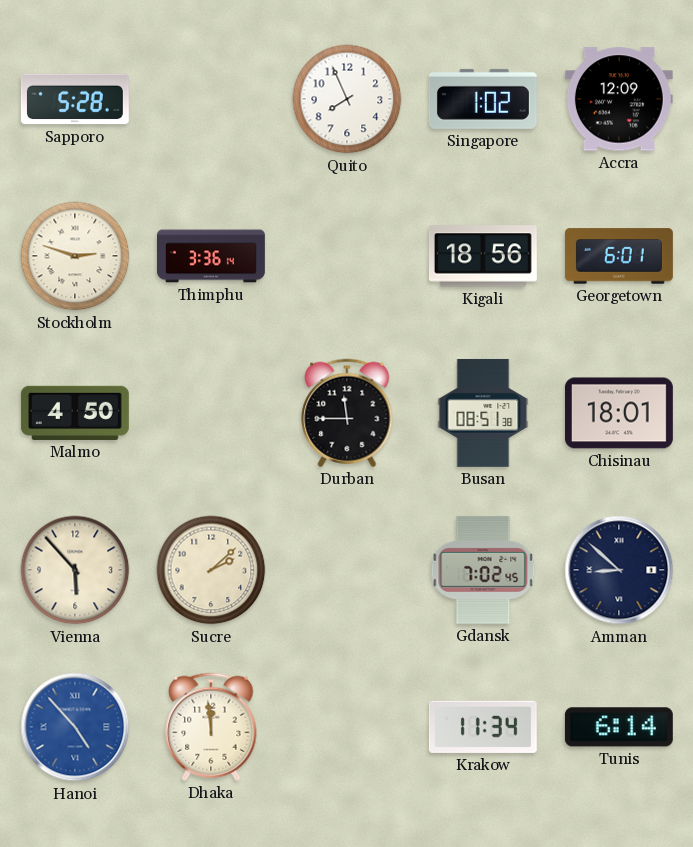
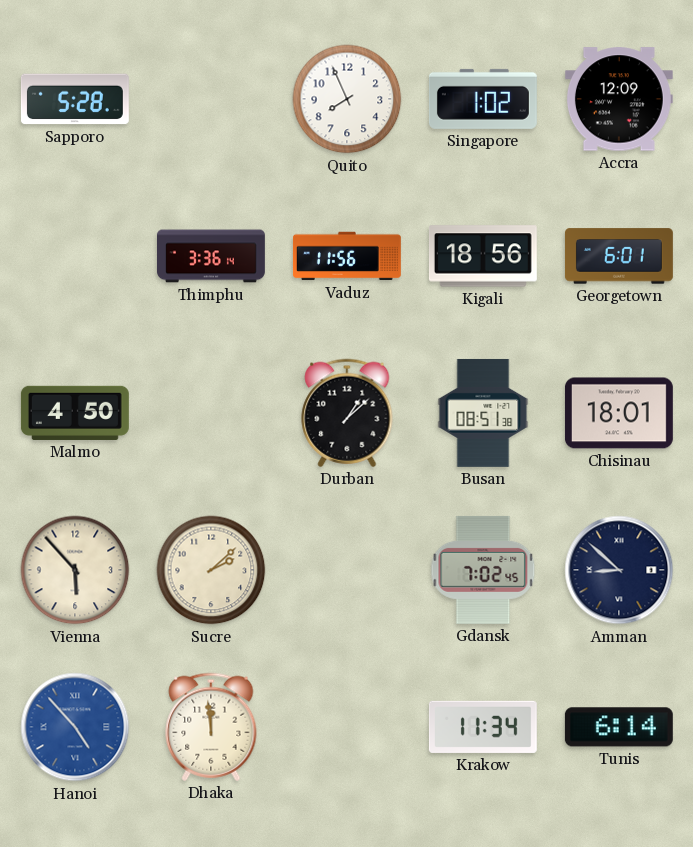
Stockholm: 2:48 -> none (75, 256)
Vaduz: none -> 11:56 (347, 256)
Durban: 11:45 -> 1:08 (347, 413)
